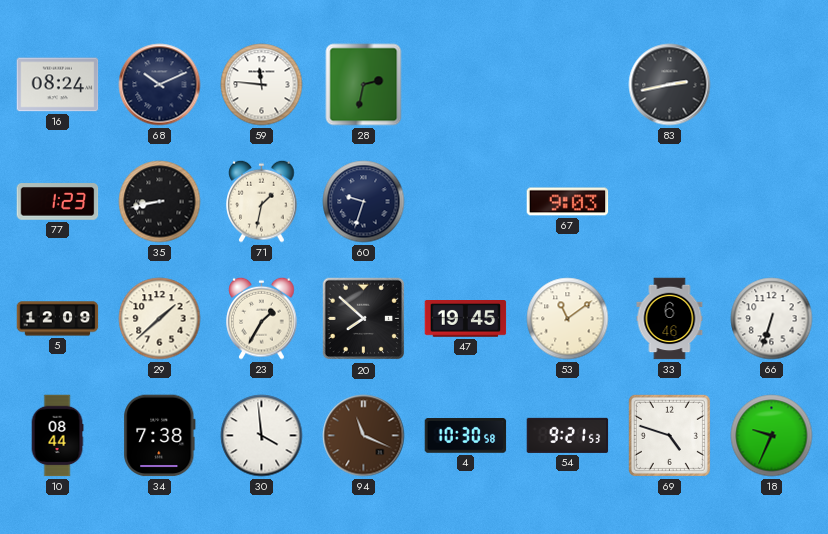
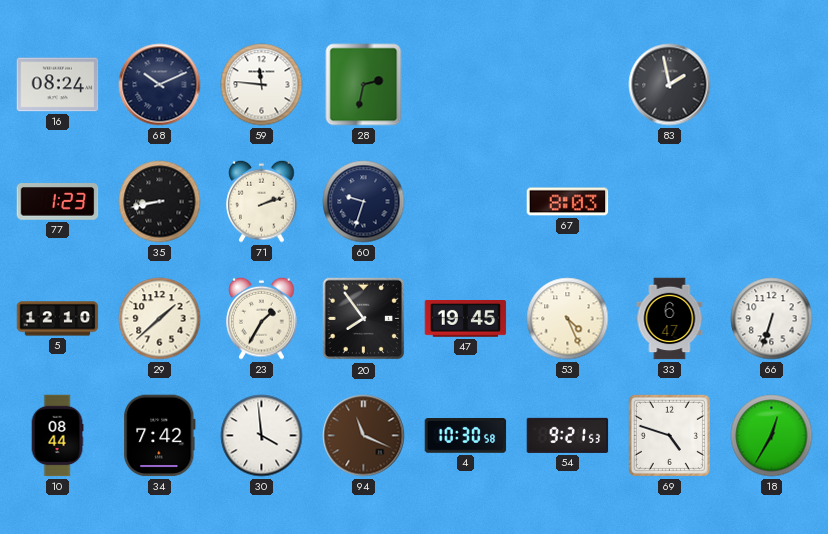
83: 2:43 -> 1:58 (670, 85)
71: 1:32 -> 2:12 (262, 201)
67: 9:03 -> 8:03 (568, 202)
5: 12:09 -> 12:10 (58, 319)
20: 7:52 -> 7:54 (364, 319)
53: 11:09 -> 4:26 (568, 319)
33: 6:46 -> 6:47 (670, 319)
34: 7:38 -> 7:42 (160, 436)
18: 9:34 -> 12:35 (772, 436)
